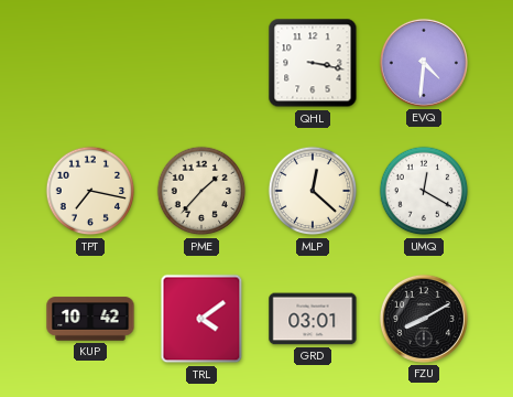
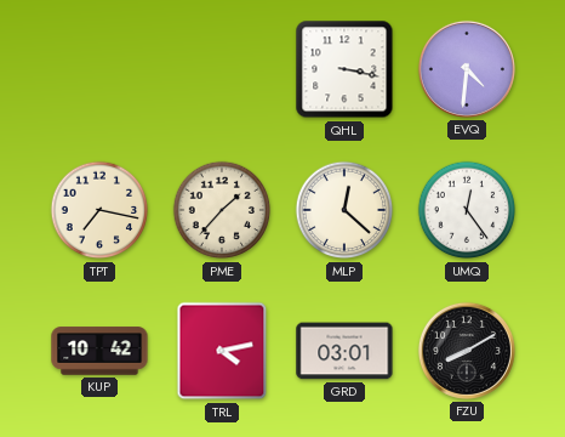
UMQ: 12:20 -> 12:24 (467, 210)
TRL: 4:09 -> 4:13 (222, 351)
